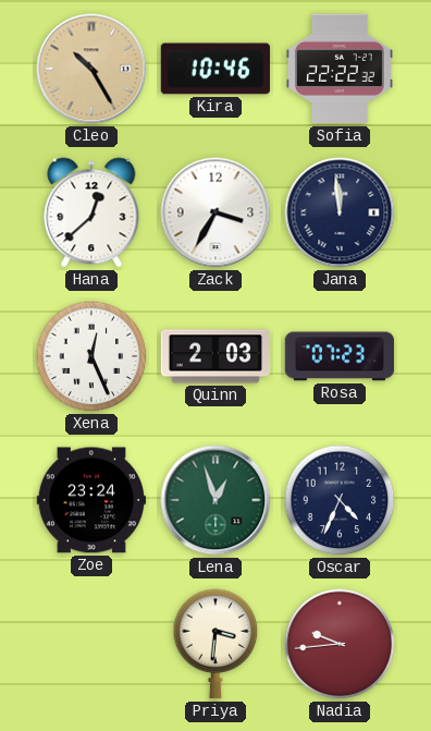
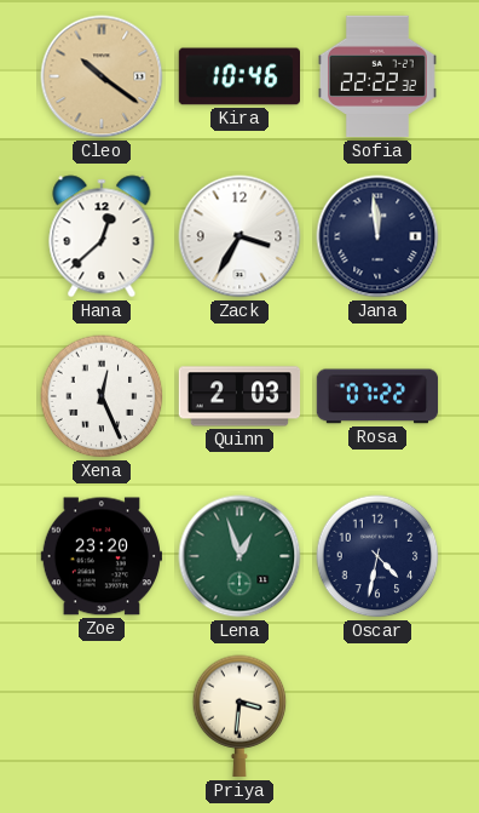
Cleo: 10:25 -> 10:21 (102, 76)
Rosa: 07:23 -> 07:22 (377, 396)
Zoe: 23:24 -> 23:20 (102, 556)
Oscar: 4:34 -> 4:32 (377, 556)
Nadia: 9:44 -> none (340, 644)
